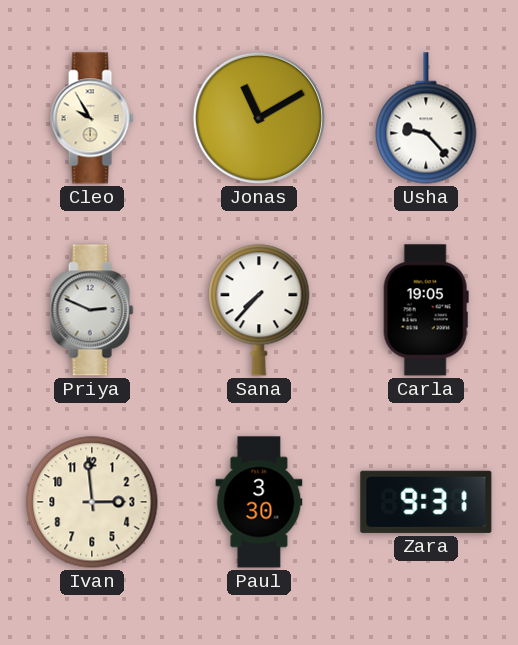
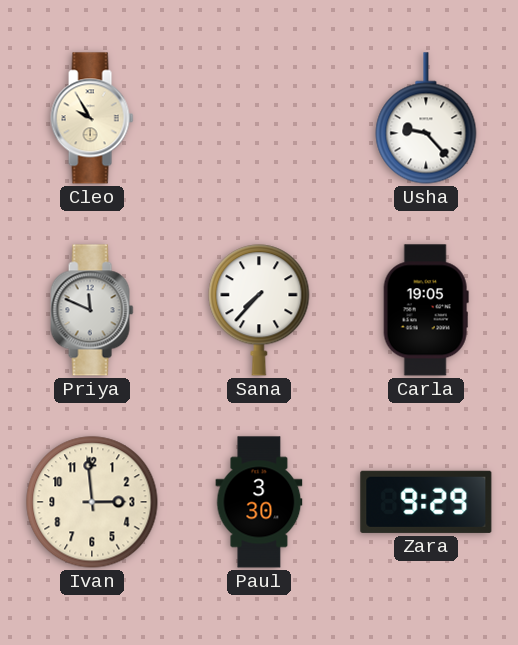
Jonas: 11:10 -> none (259, 118)
Priya: 2:49 -> 11:49 (92, 310)
Zara: 9:31 -> 9:29 (426, 502)
